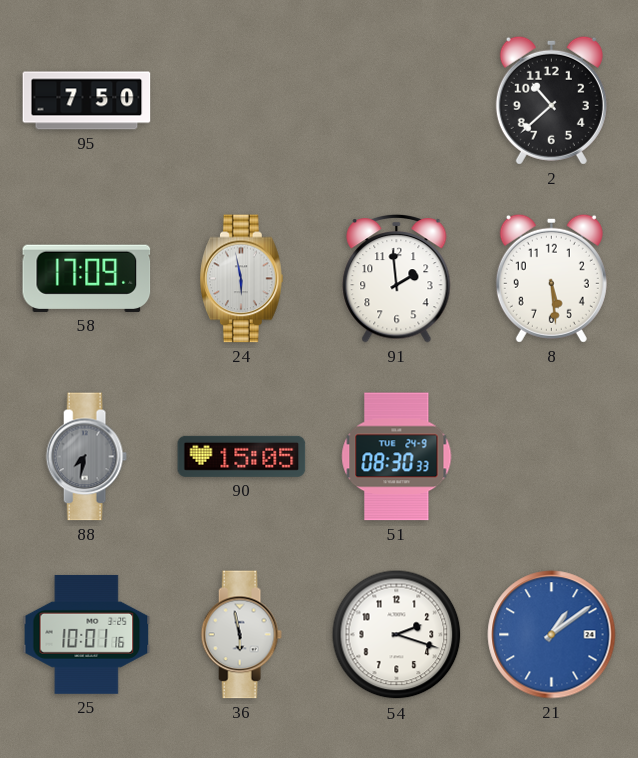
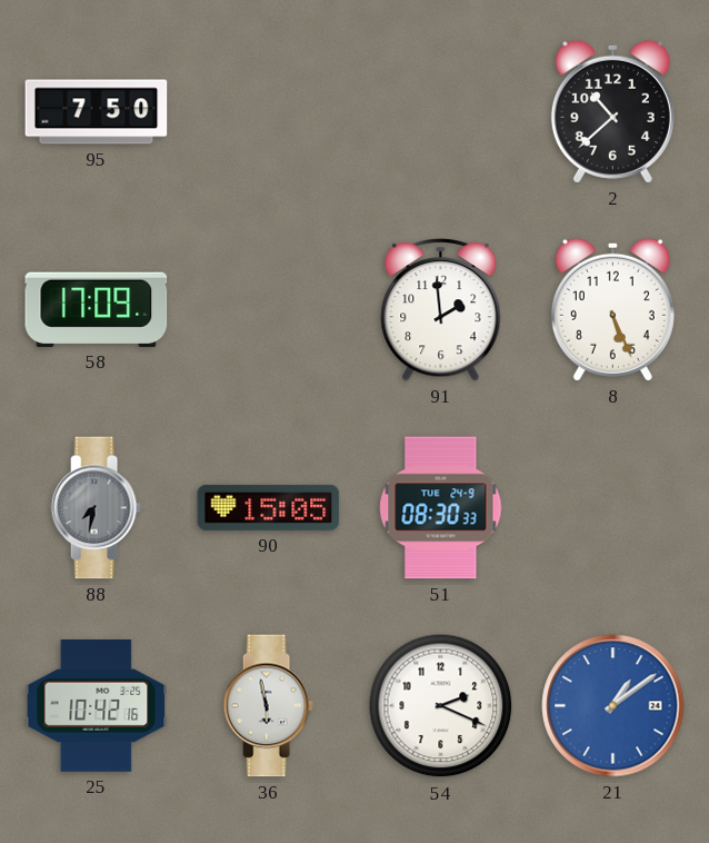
24: 5:58 -> none (242, 279)
8: 5:29 -> 5:26 (612, 309)
25: 10:01 -> 10:42 (97, 705)
54: 2:18 -> 2:19 (441, 706)
